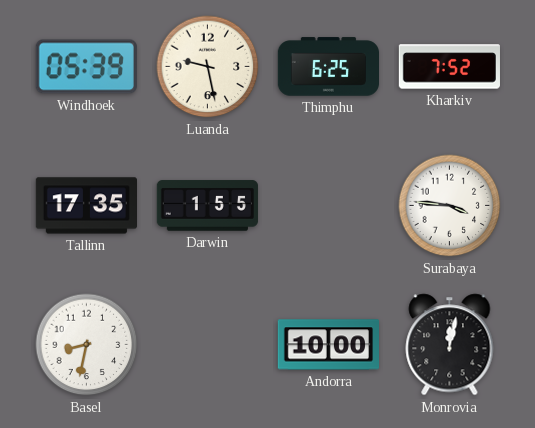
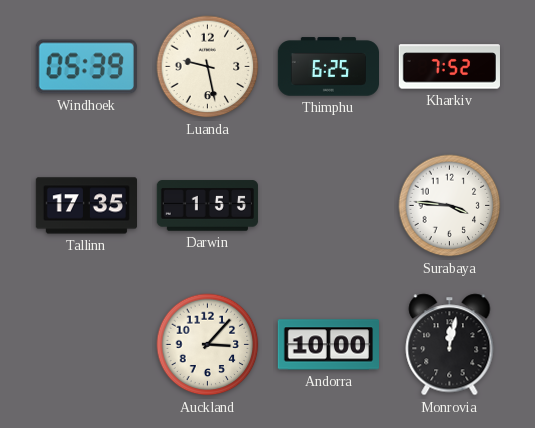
Basel: 8:32 -> none (87, 345)
Auckland: none -> 3:07 (208, 345)
